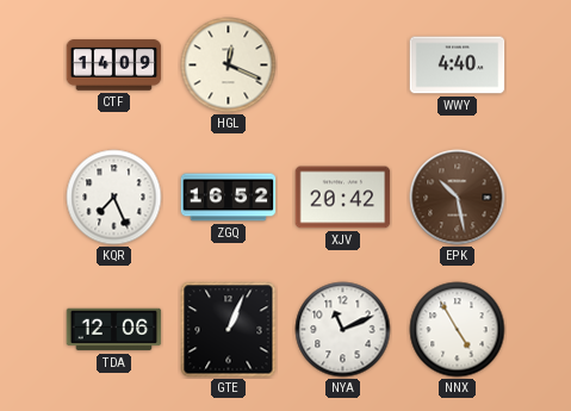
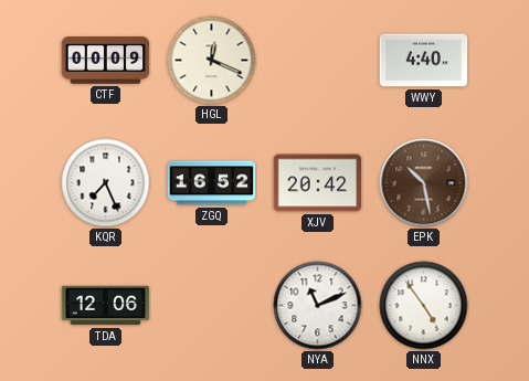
CTF: 14:09 -> 00:09 (106, 61)
GTE: 1:04 -> none (229, 330)
NNX: 4:55 -> 4:54 (424, 306)
